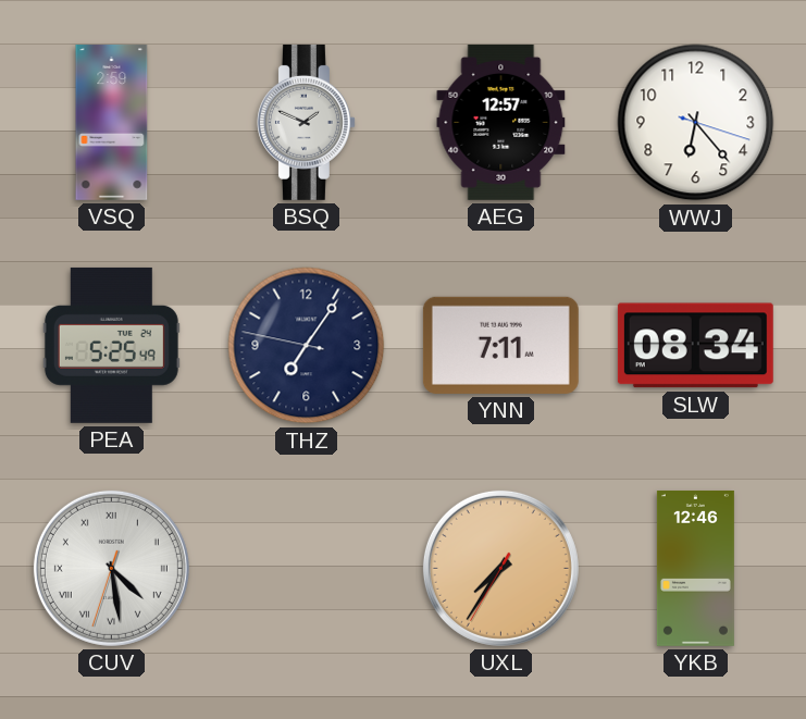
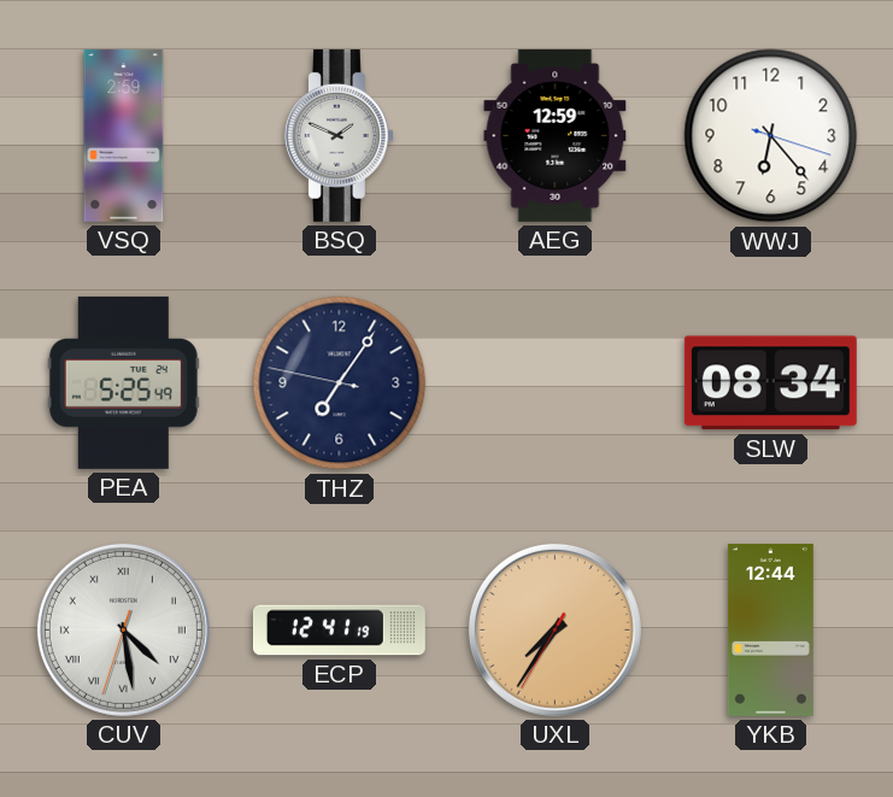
AEG: 12:57 -> 12:59 (556, 135)
YNN: 7:11 -> none (500, 345)
ECP: none -> 12:41 (339, 631)
YKB: 12:46 -> 12:44 (770, 629)
